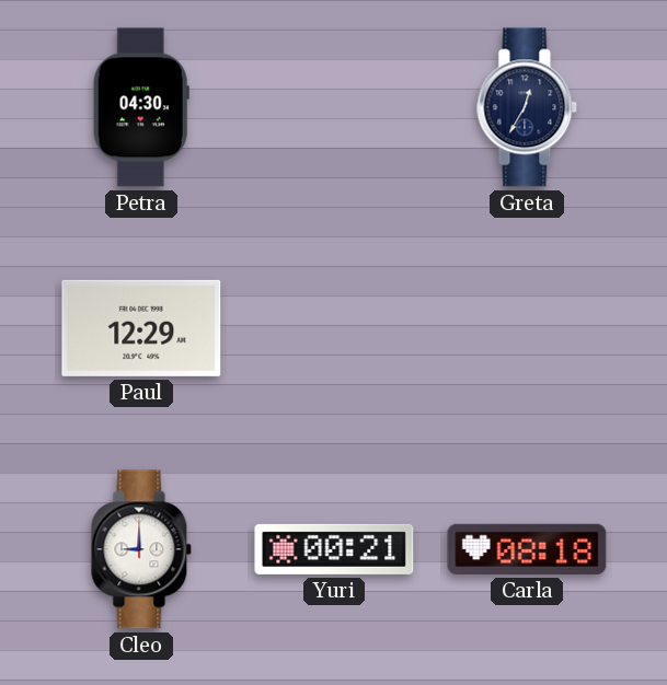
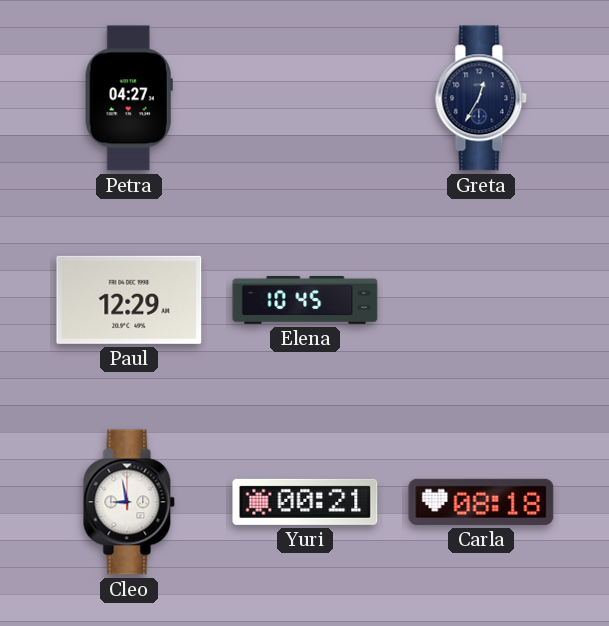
Petra: 04:30 -> 04:27 (129, 98)
Elena: none -> 10:45 (305, 300)
Cleo: 9:00 -> 8:58 (129, 502)
